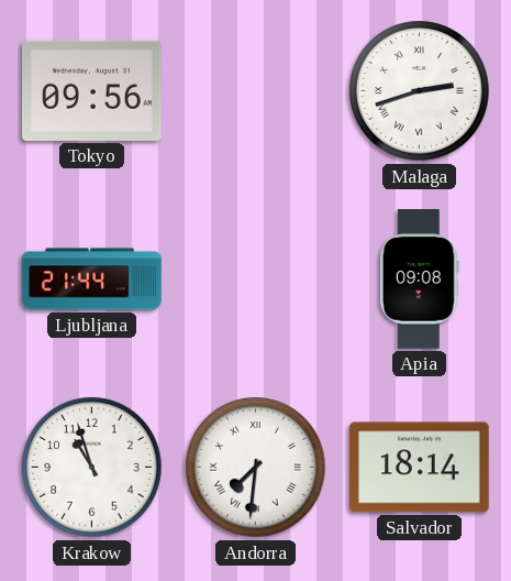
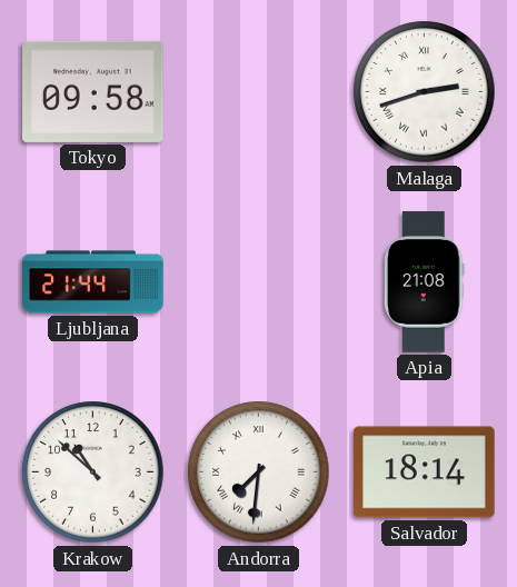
Tokyo: 09:56 -> 09:58 (93, 91)
Apia: 09:08 -> 21:08 (425, 282)
Krakow: 10:57 -> 10:52 (93, 472)
